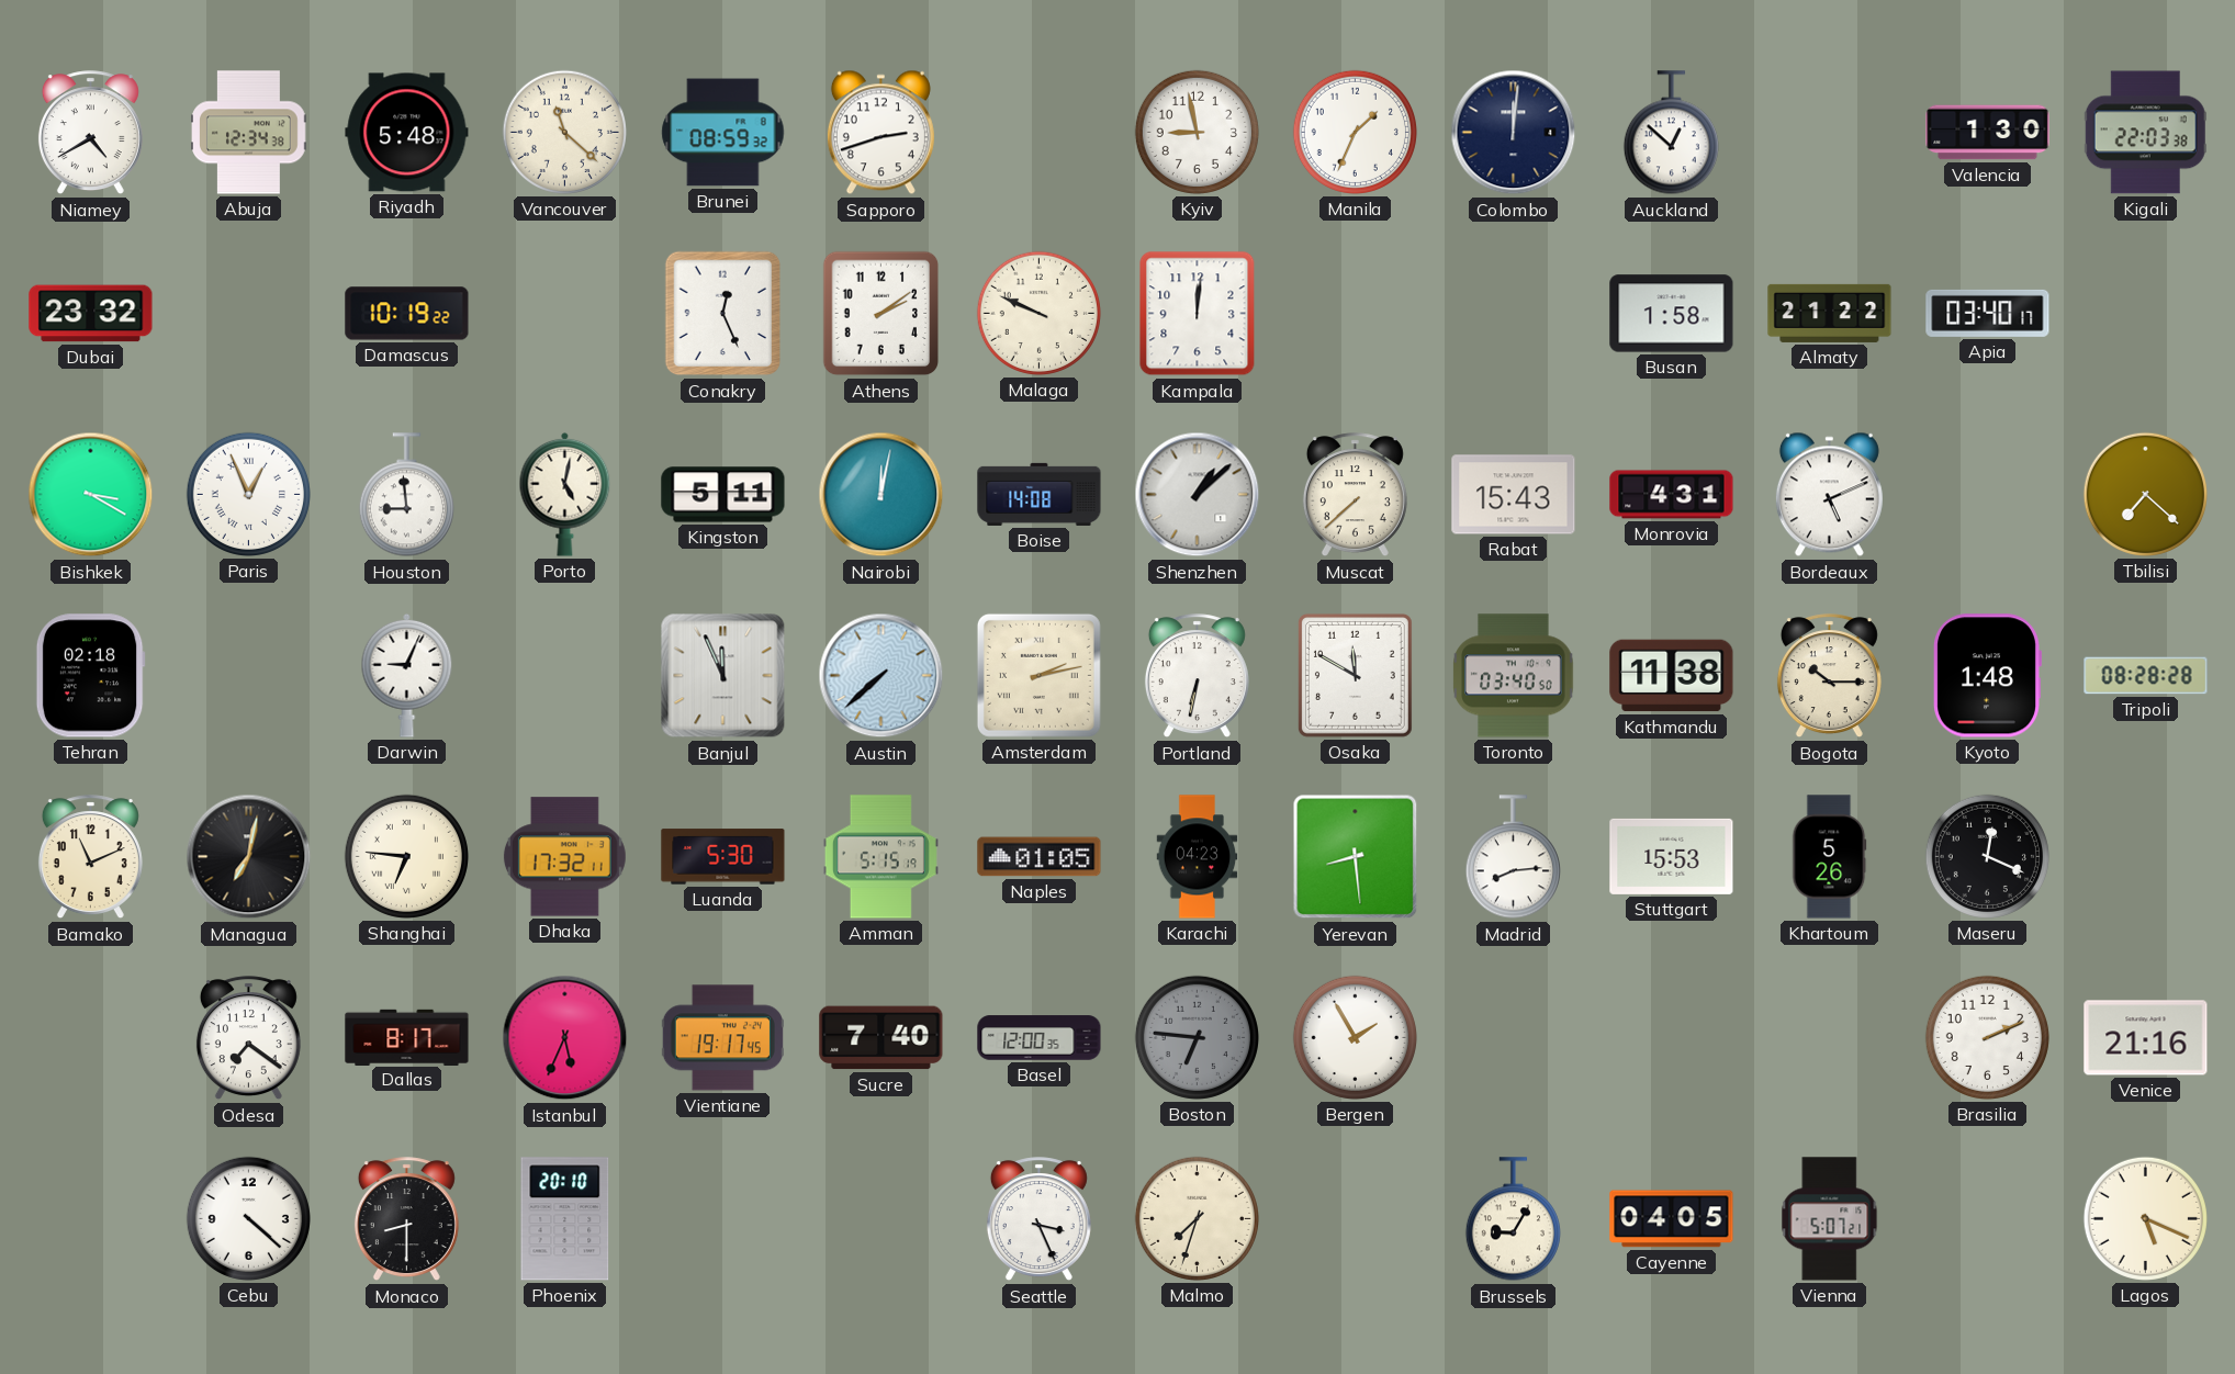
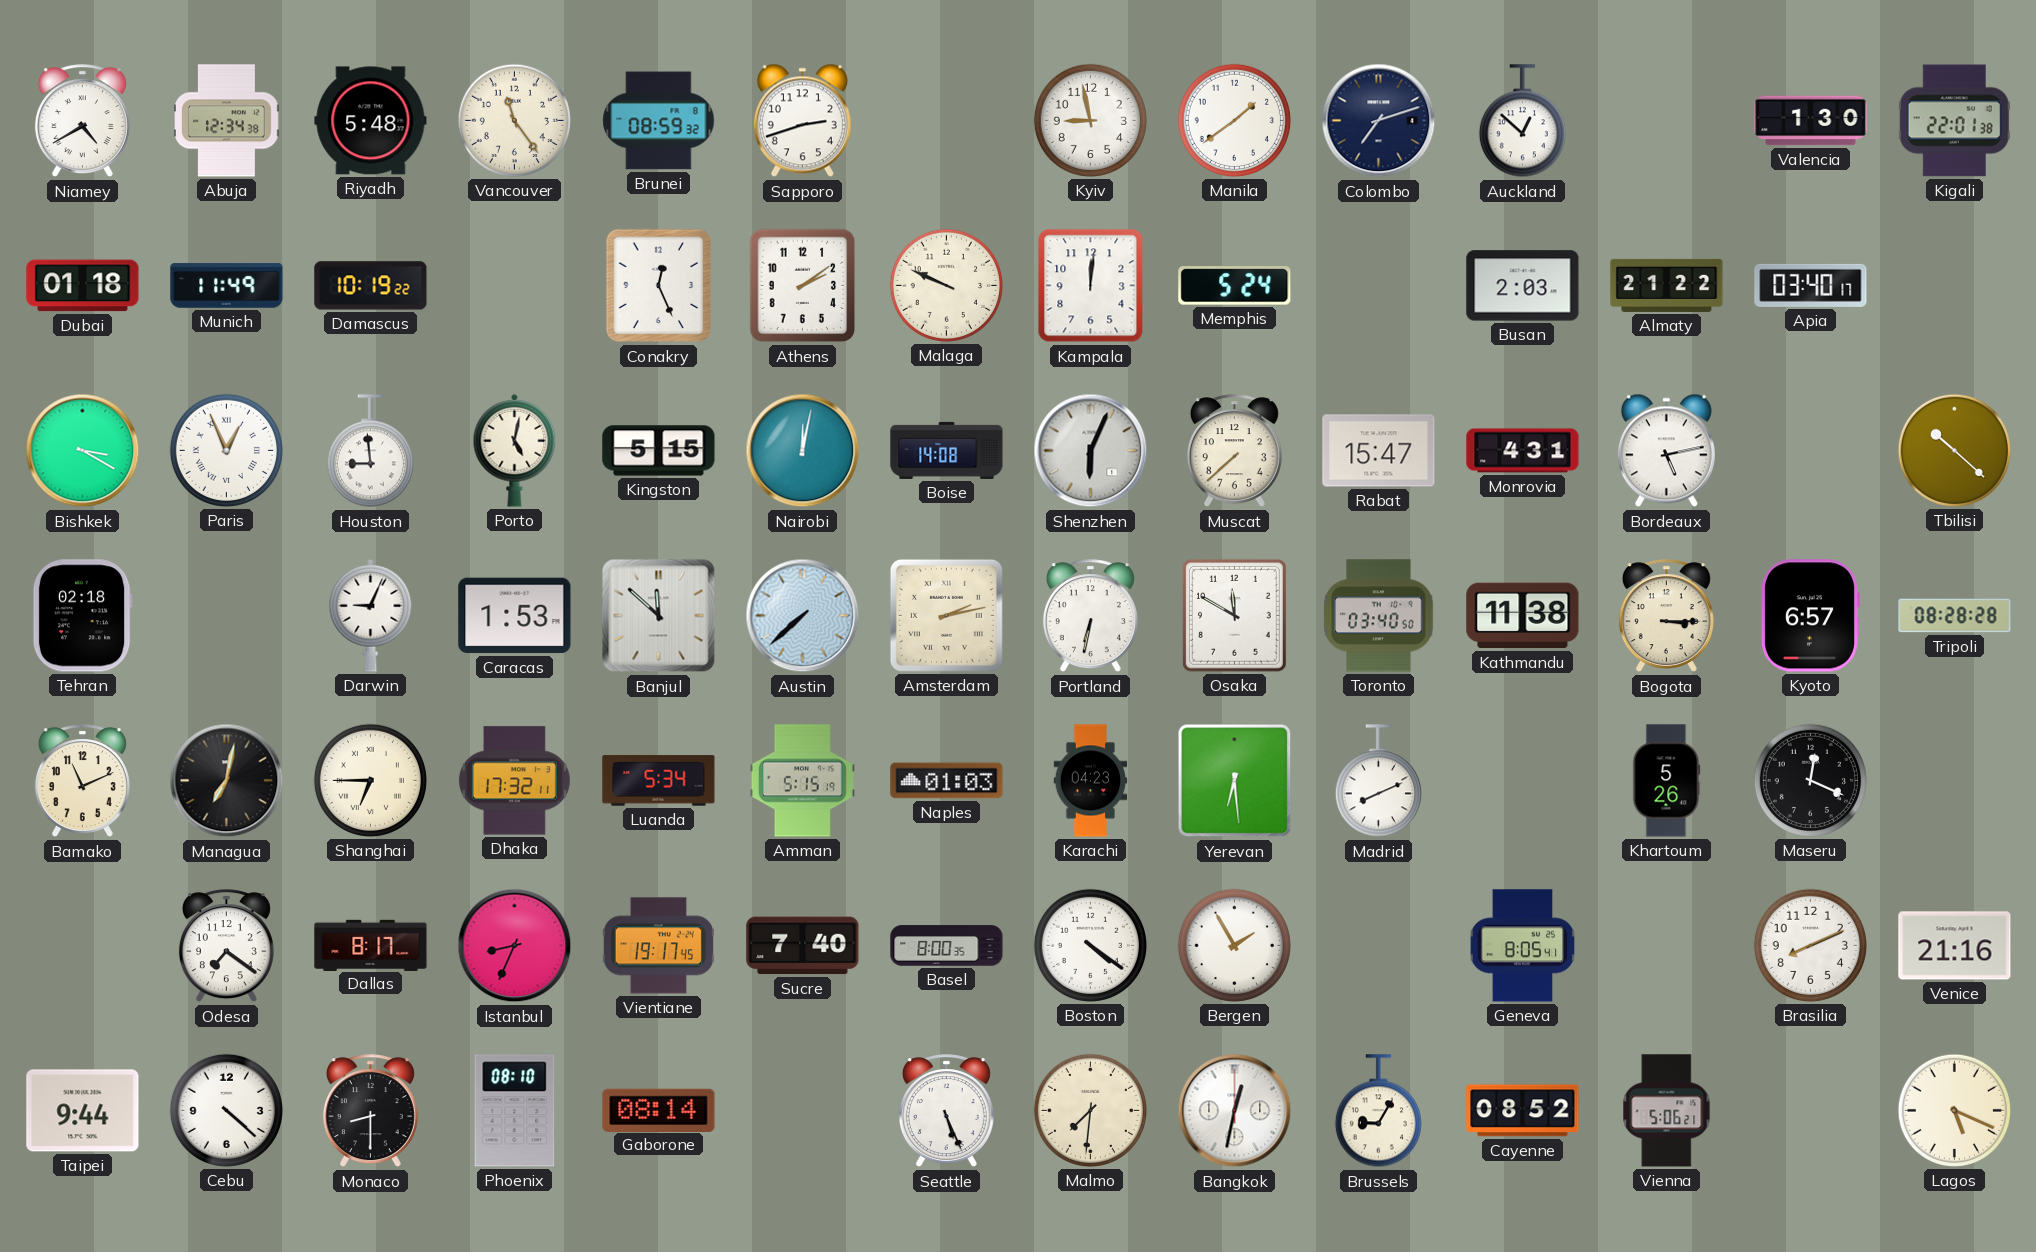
Vancouver: 11:22 -> 11:24 (514, 120)
Manila: 1:34 -> 1:39 (1234, 120)
Colombo: 12:01 -> 7:12 (1379, 121)
Kigali: 22:03 -> 22:01 (1954, 121)
Dubai: 23:32 -> 01:18 (83, 286)
Munich: none -> 11:49 (227, 286)
Memphis: none -> 5:24 (1235, 286)
Busan: 1:58 -> 2:03 (1523, 286)
Kingston: 5:11 -> 5:15 (659, 451)
Shenzhen: 1:08 -> 6:04 (1091, 451)
Rabat: 15:43 -> 15:47 (1379, 451)
Bordeaux: 5:11 -> 5:13 (1666, 451)
Tbilisi: 7:22 -> 10:22 (1954, 450)
Caracas: none -> 1:53 (515, 616)
Banjul: 11:56 -> 11:52 (659, 616)
Bogota: 10:15 -> 3:15 (1666, 616)
Kyoto: 1:48 -> 6:57 (1811, 616)
Shanghai: 6:46 -> 6:45 (370, 780)
Luanda: 5:30 -> 5:34 (659, 781)
Naples: 01:05 -> 01:03 (947, 781)
Yerevan: 8:29 -> 6:29 (1235, 781)
Madrid: 8:14 -> 8:11 (1378, 781)
Stuttgart: 15:53 -> none (1672, 856)
Istanbul: 5:34 -> 8:34 (515, 946)
Basel: 12:00 -> 8:00 (947, 946)
Boston: 6:46 -> 4:21 (1090, 945)
Boston dial: grey -> white (1090, 945)
Geneva: none -> 8:05 (1523, 946)
Brasilia: 2:11 -> 8:11 (1810, 945)
Taipei: none -> 9:44 (83, 1111)
Phoenix: 20:10 -> 08:10 (515, 1111)
Gaborone: none -> 08:14 (659, 1110)
Seattle: 3:26 -> 5:26 (946, 1111)
Malmo: 7:33 -> 7:31 (1090, 1110)
Bangkok: none -> 12:32 (1235, 1111)
Cayenne: 04:05 -> 08:52 (1523, 1111)
Vienna: 5:07 -> 5:06 (1667, 1111)
